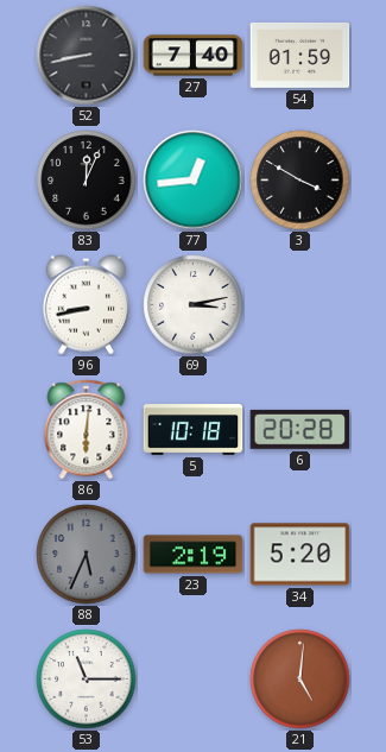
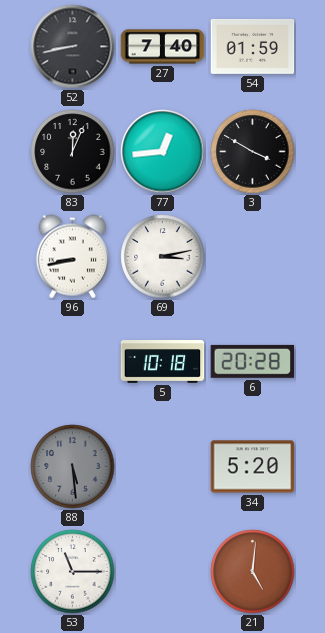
86: 6:01 -> none (87, 430)
88: 5:34 -> 5:29 (73, 467)
23: 2:19 -> none (194, 555)
